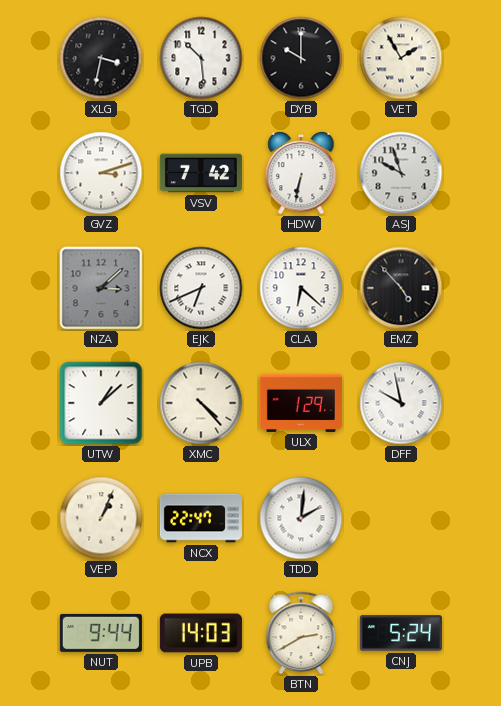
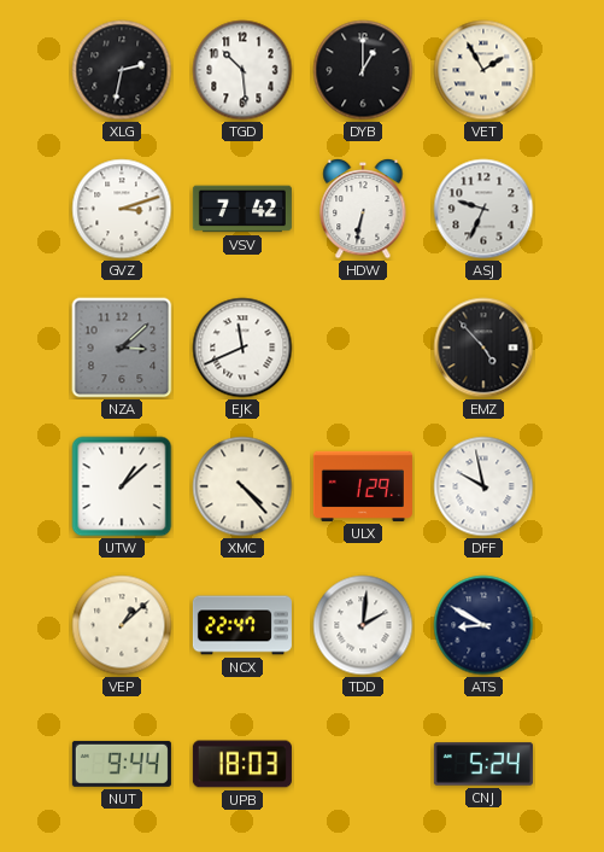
XLG: 3:32 -> 2:32 (122, 70)
DYB: 10:00 -> 1:00 (363, 70)
ASJ: 9:57 -> 9:34 (483, 209)
EJK: 6:41 -> 11:41 (242, 348)
CLA: 6:22 -> none (301, 288)
VEP: 1:04 -> 1:08 (122, 625)
ATS: none -> 8:50 (483, 625)
UPB: 14:03 -> 18:03 (242, 764)
BTN: 2:40 -> none (301, 633)
